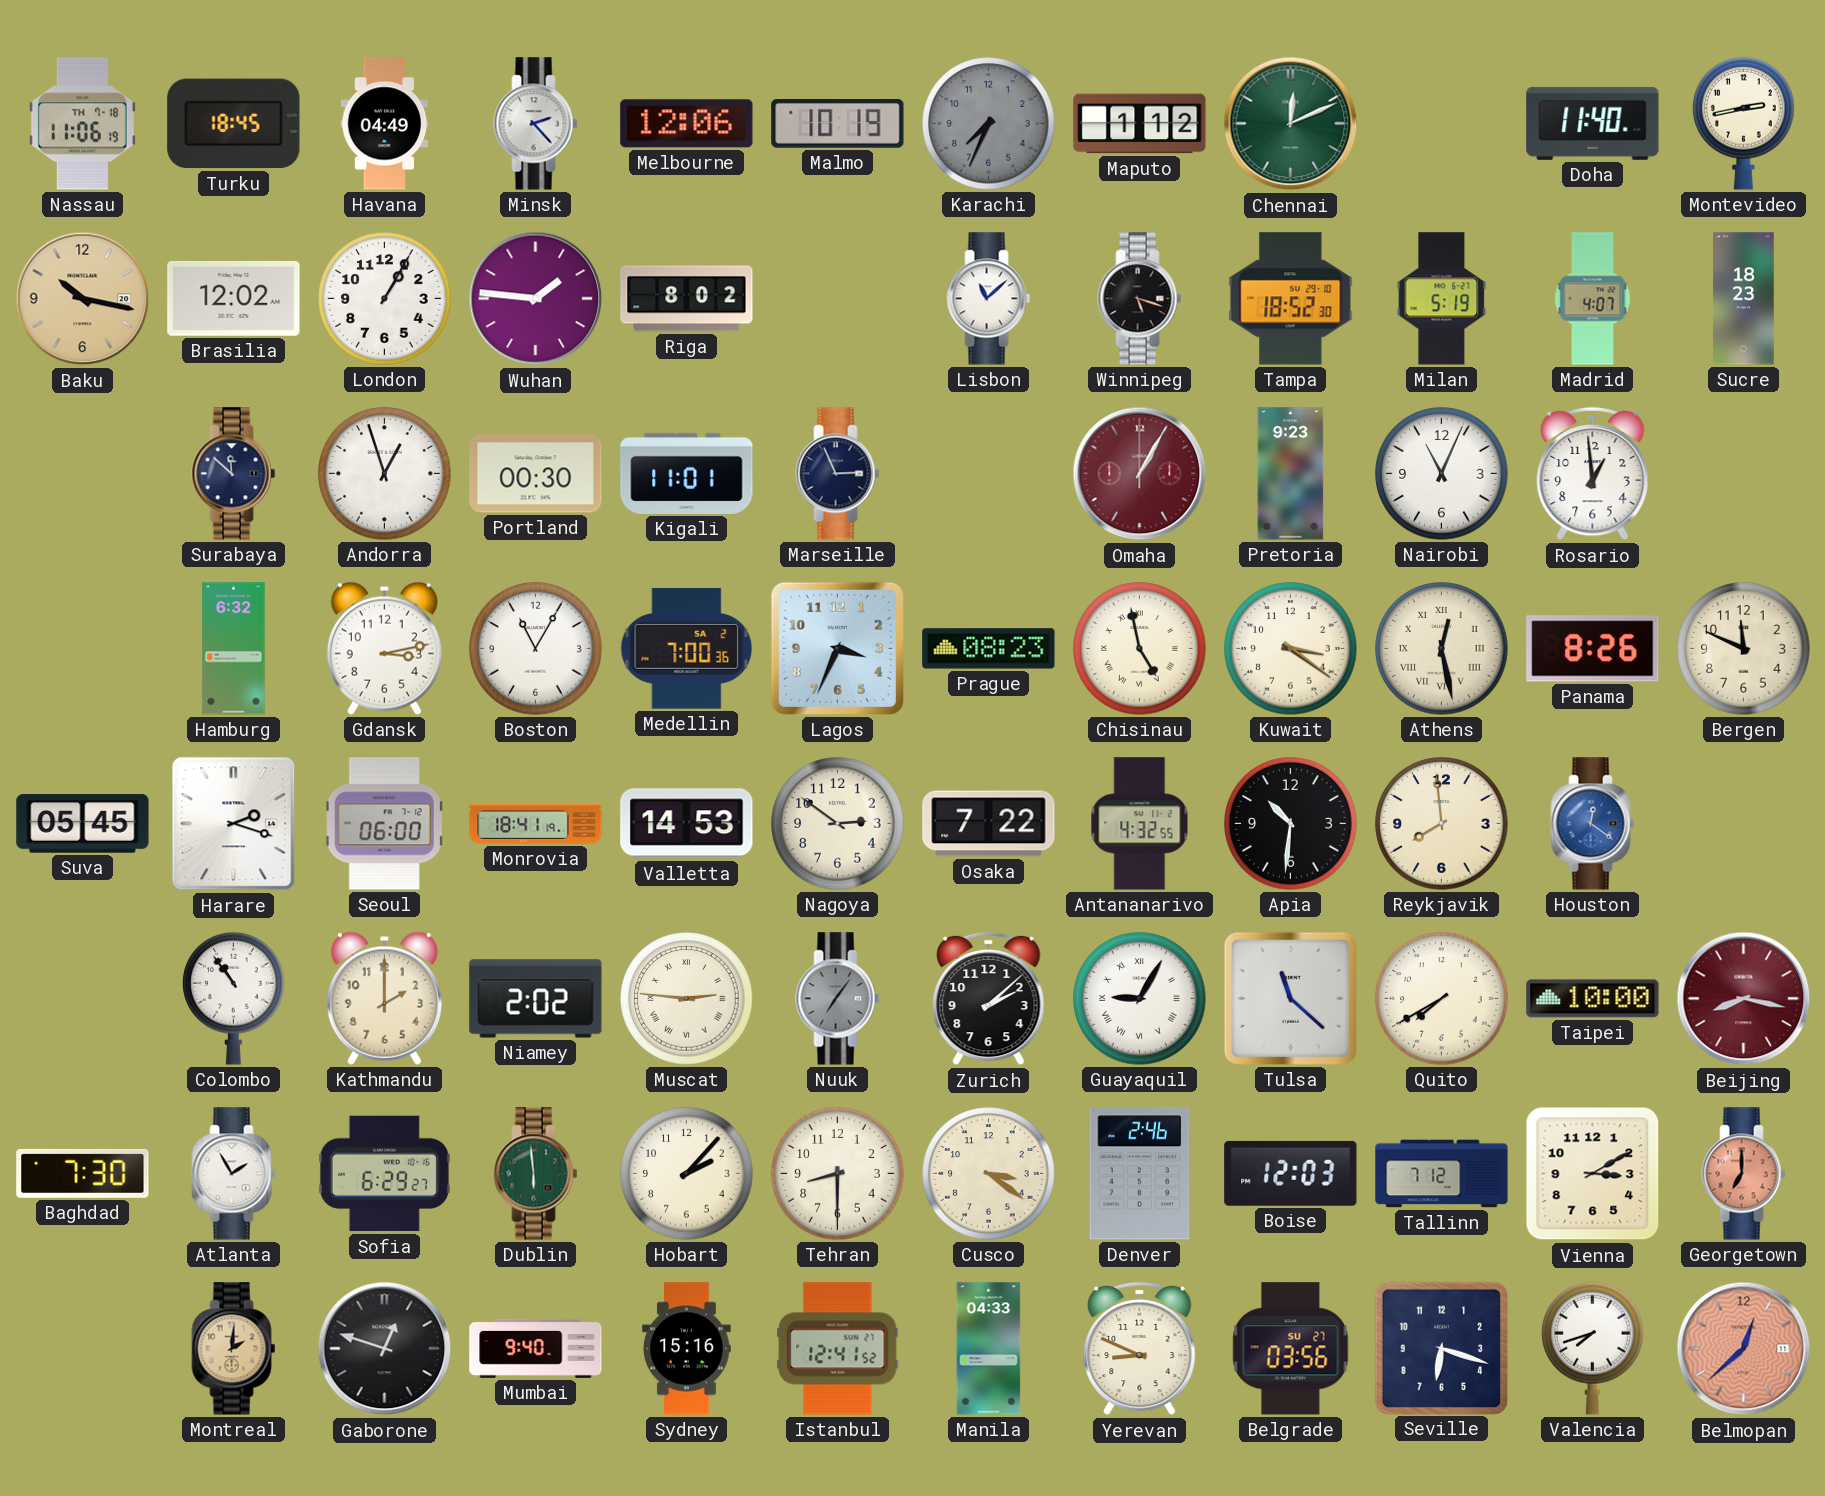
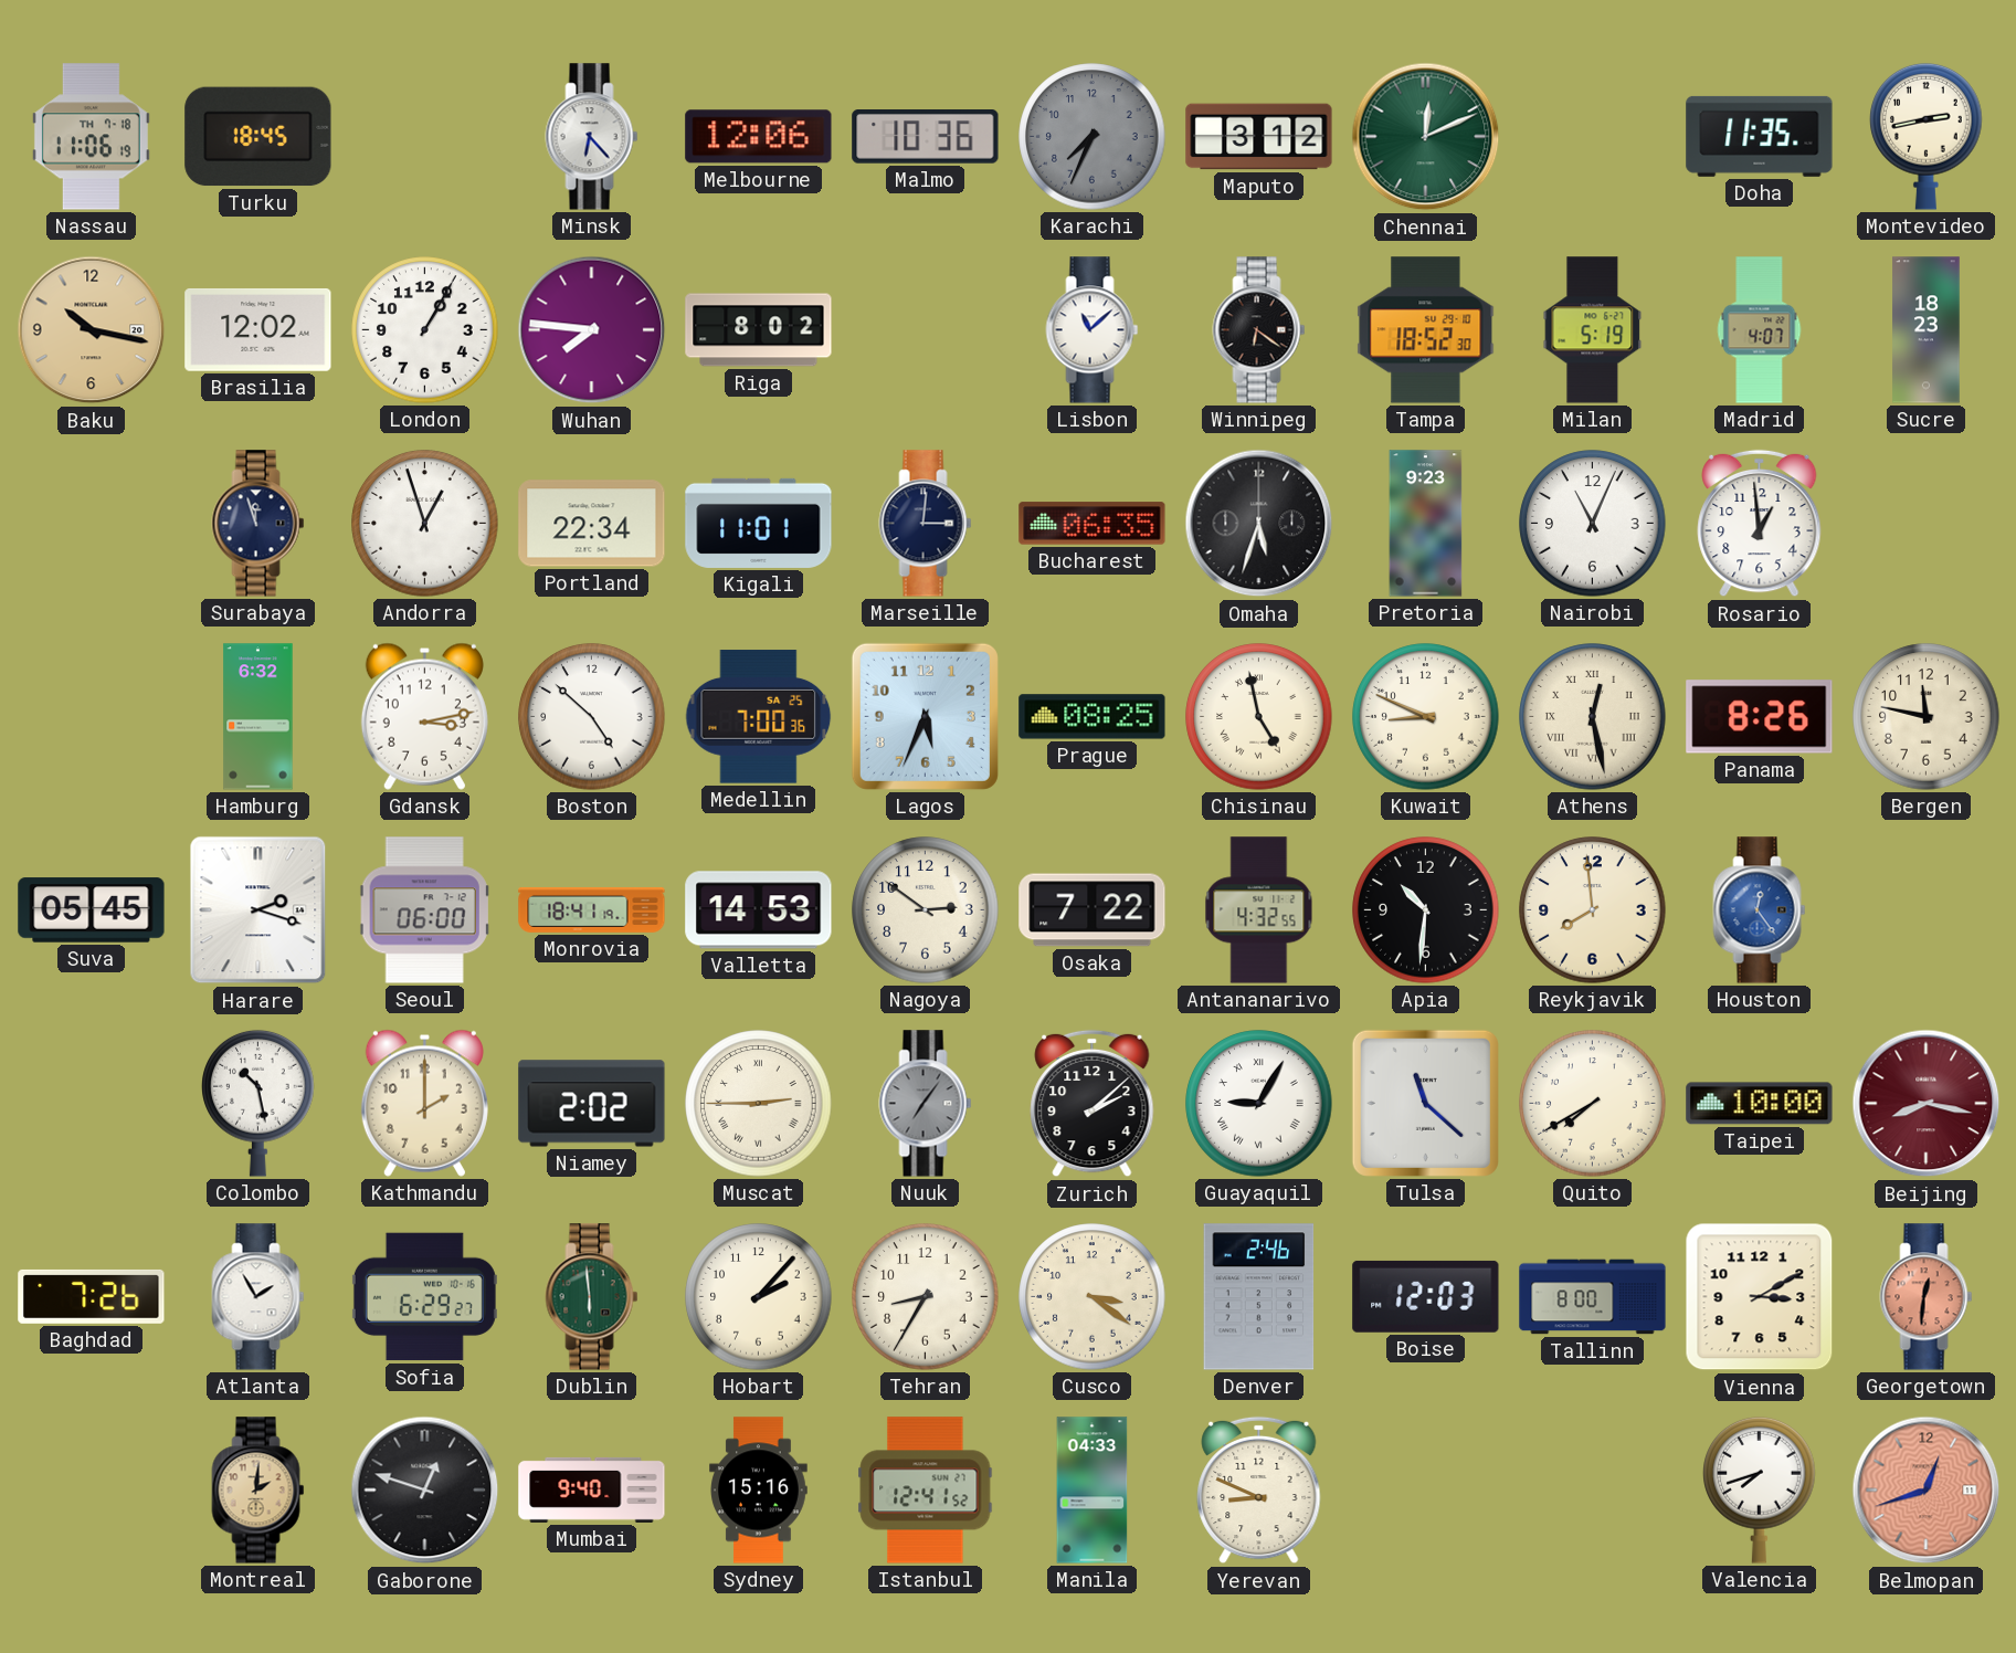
Havana: 04:49 -> none (385, 124)
Minsk: 2:23 -> 6:23 (592, 137)
Malmo: 10:19 -> 10:36 (926, 137)
Maputo: 1:12 -> 3:12 (1259, 137)
Doha: 11:40 -> 11:35 (1760, 136)
Wuhan: 1:46 -> 7:46 (592, 330)
Winnipeg: 5:18 -> 6:21 (1259, 330)
Surabaya: 11:52 -> 11:57 (258, 524)
Portland: 00:30 -> 22:34 (592, 524)
Marseille: 2:56 -> 3:01 (926, 524)
Bucharest: none -> 06:35 (1093, 524)
Omaha: 1:05 -> 5:33 (1259, 524)
Omaha dial: burgundy -> black (1259, 524)
Boston: 11:05 -> 4:52 (592, 717)
Medellin date: SA 2 -> SA 25 (759, 717)
Lagos: 3:34 -> 5:34 (925, 716)
Prague: 08:23 -> 08:25 (1093, 717)
Kuwait: 3:21 -> 8:49 (1426, 717)
Bergen: 11:49 -> 11:47 (1927, 717)
Houston: 12:21 -> 12:24 (1760, 910)
Colombo: 10:54 -> 10:28 (258, 1103)
Muscat: 2:46 -> 2:45 (759, 1104)
Baghdad: 7:30 -> 7:26 (92, 1296)
Tehran: 8:30 -> 8:35 (926, 1297)
Tallinn: 7:12 -> 8:00 (1593, 1297)
Georgetown: 7:00 -> 12:31 (1927, 1297)
Belgrade: 03:56 -> none (1291, 1349)
Seville: 6:18 -> none (1441, 1348)
Belmopan: 12:38 -> 12:42 (1927, 1491)
